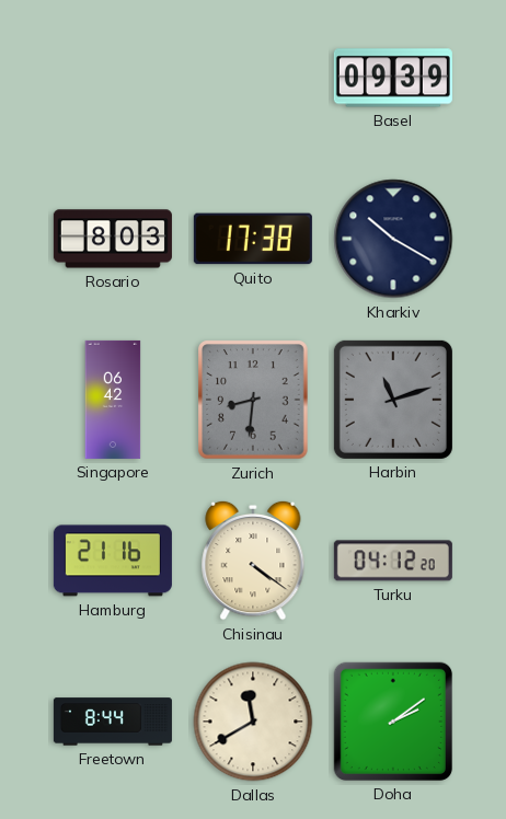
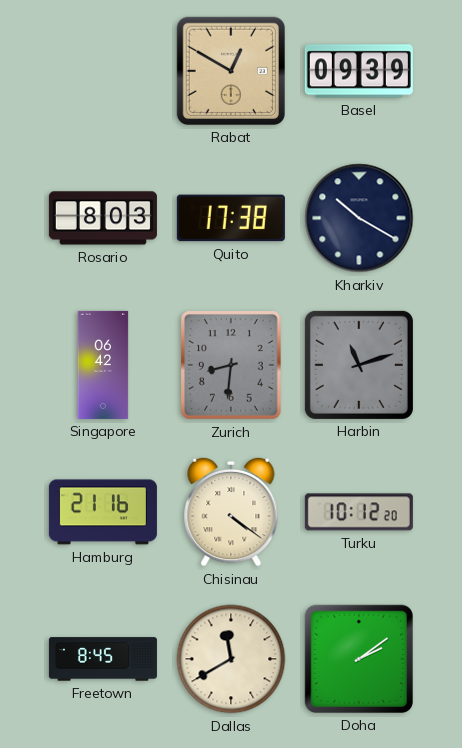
Rabat: none -> 12:50 (231, 71)
Turku: 04:12 -> 10:12 (359, 512)
Freetown: 8:44 -> 8:45 (103, 659)
